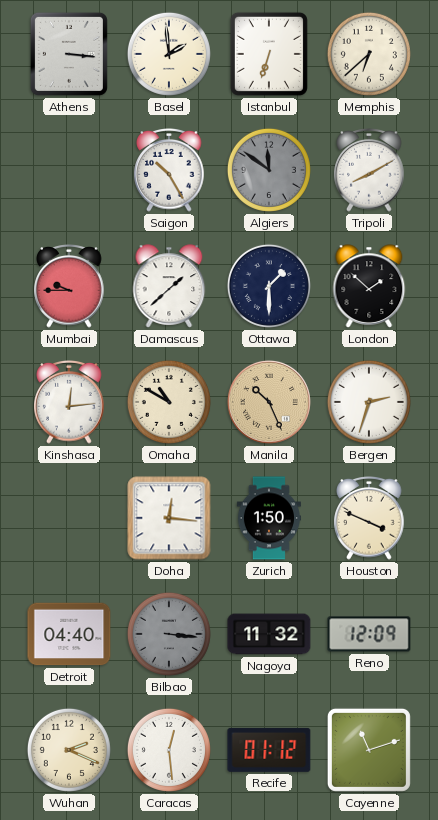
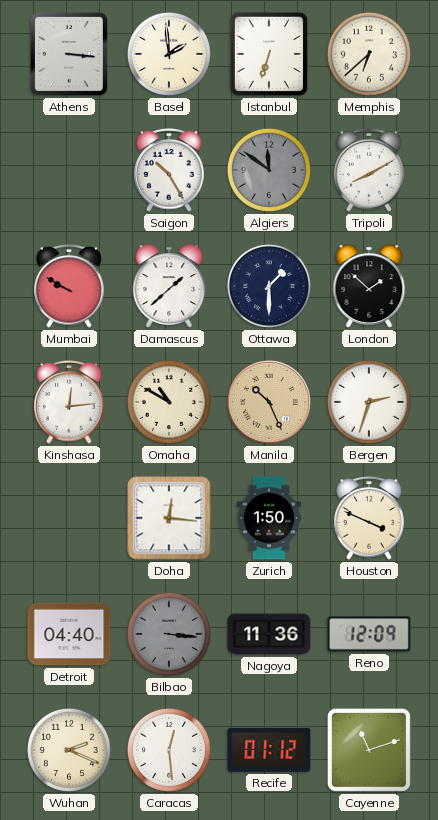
Mumbai: 9:45 -> 9:50 (69, 287)
Nagoya: 11:32 -> 11:36 (269, 634)
